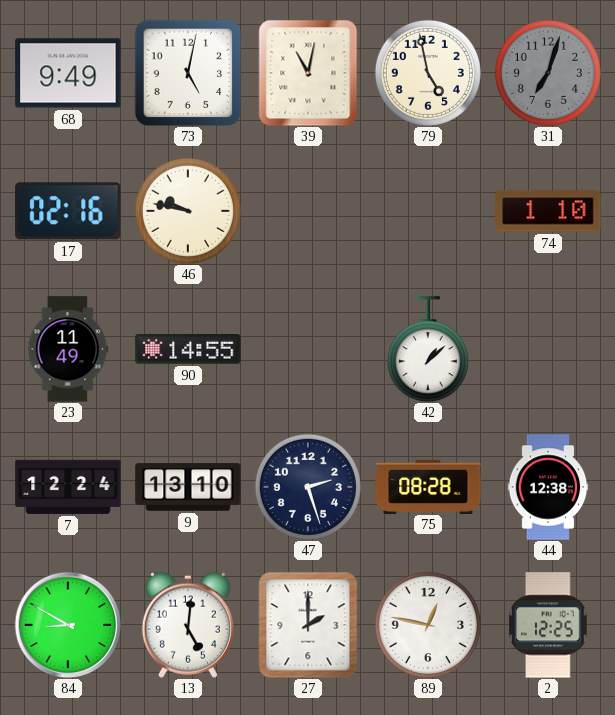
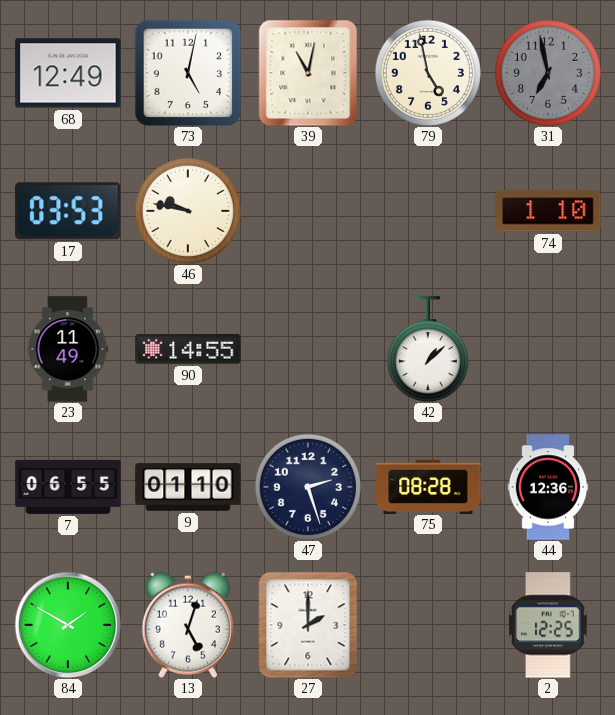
68: 9:49 -> 12:49 (68, 73)
31: 7:03 -> 6:58 (548, 73)
17: 02:16 -> 03:53 (68, 211)
7: 12:24 -> 06:55 (68, 487)
9: 13:10 -> 01:10 (188, 487)
44: 12:38 -> 12:36 (548, 487)
84: 8:50 -> 1:50 (68, 625)
13: 5:01 -> 5:03 (188, 625)
89: 12:47 -> none (428, 625)
